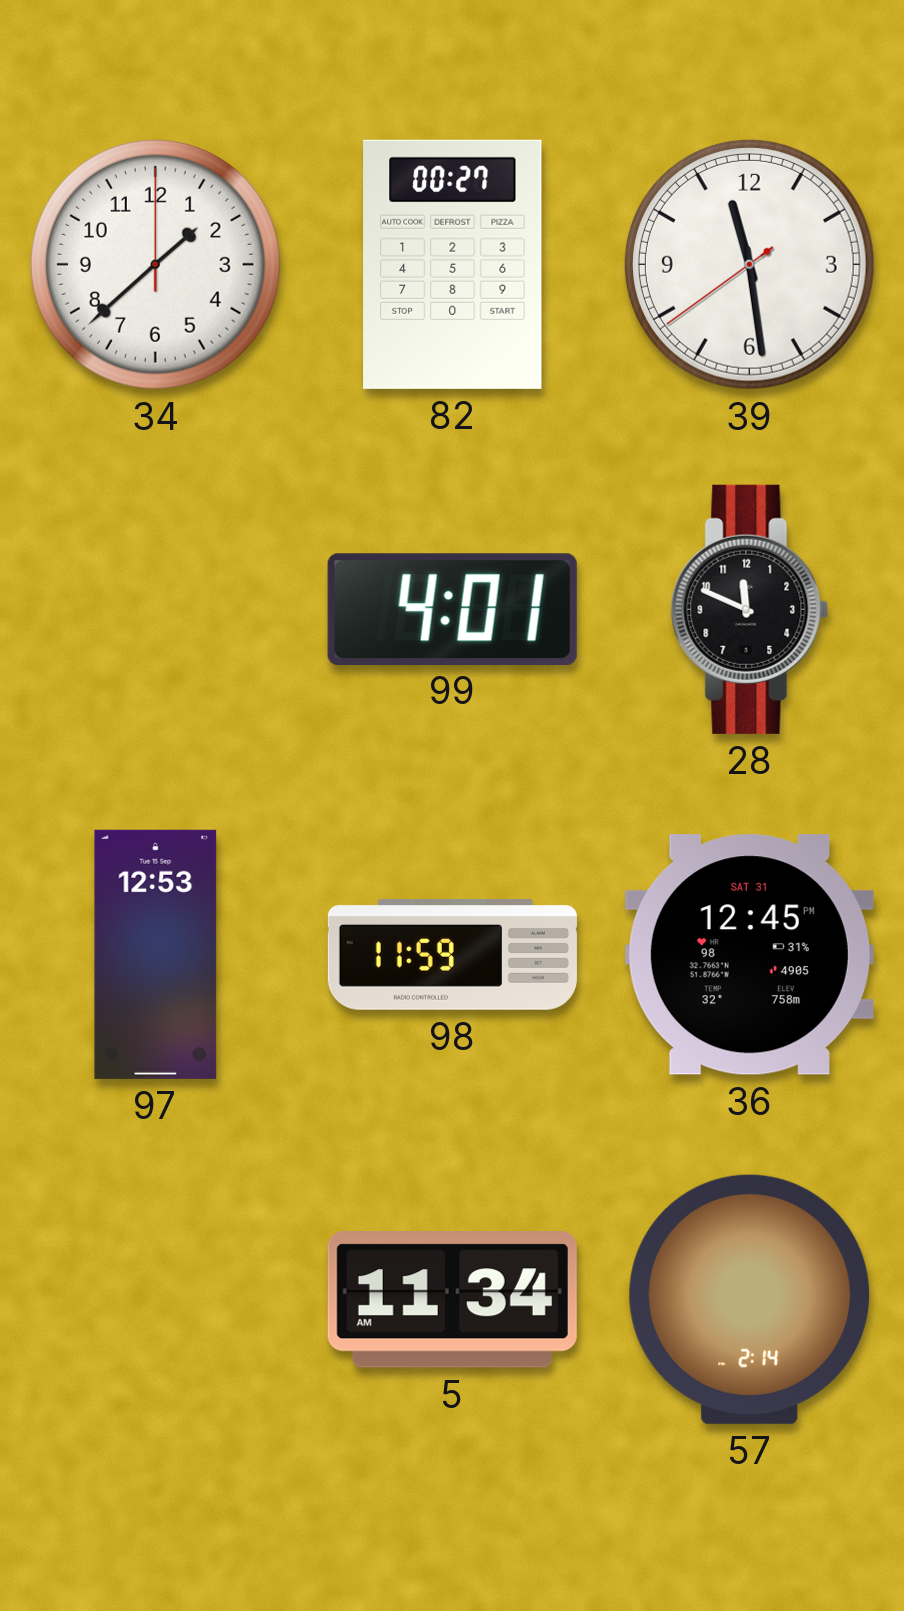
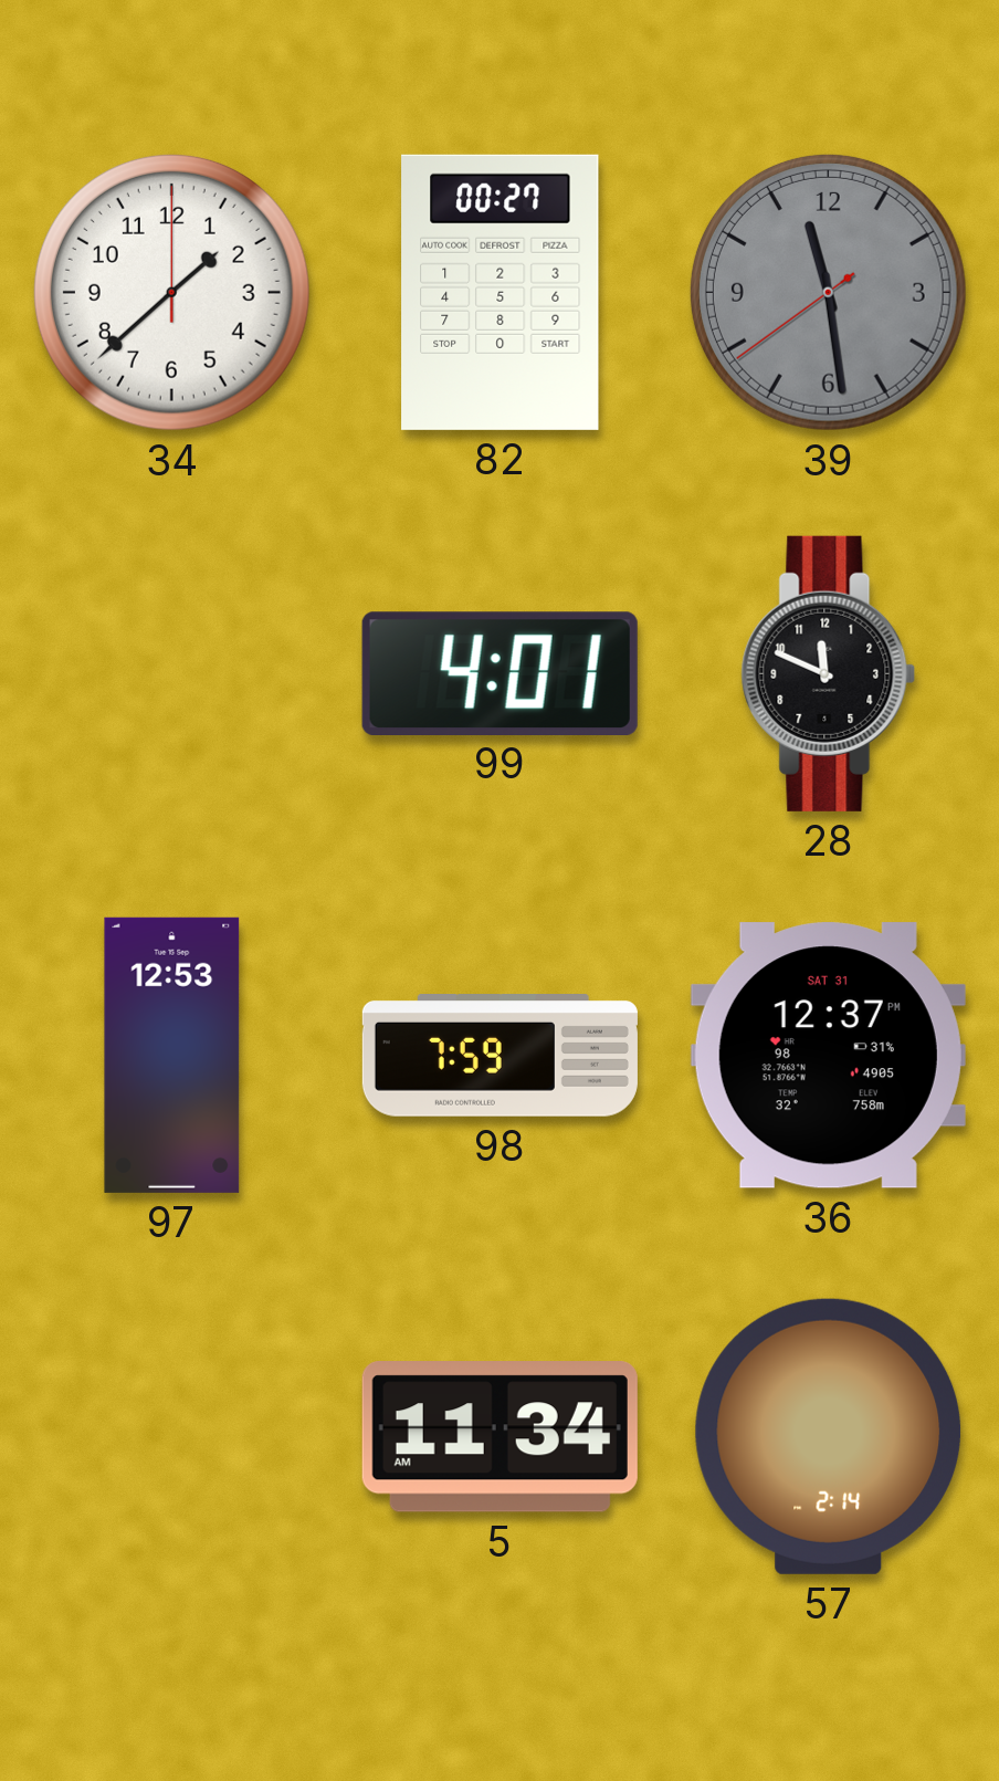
39 dial: white -> grey (828, 292)
98: 11:59 -> 7:59 (499, 1056)
36: 12:45 -> 12:37 (828, 1056)
